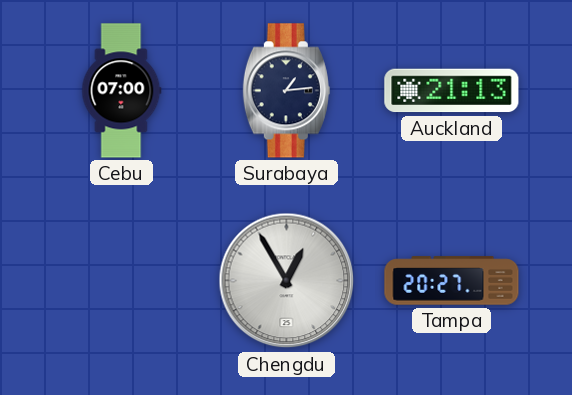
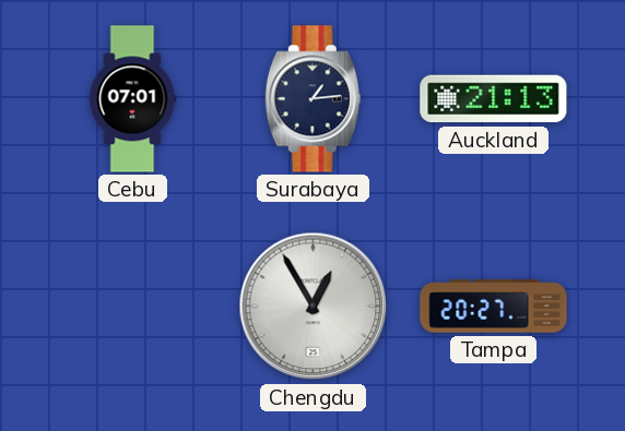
Cebu: 07:00 -> 07:01 (133, 99)
